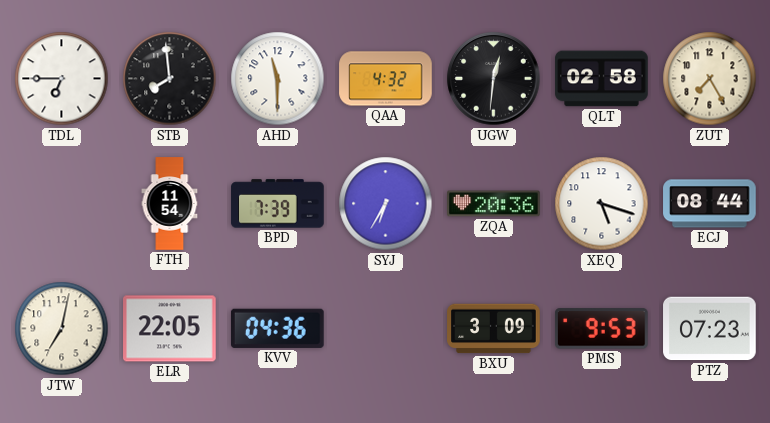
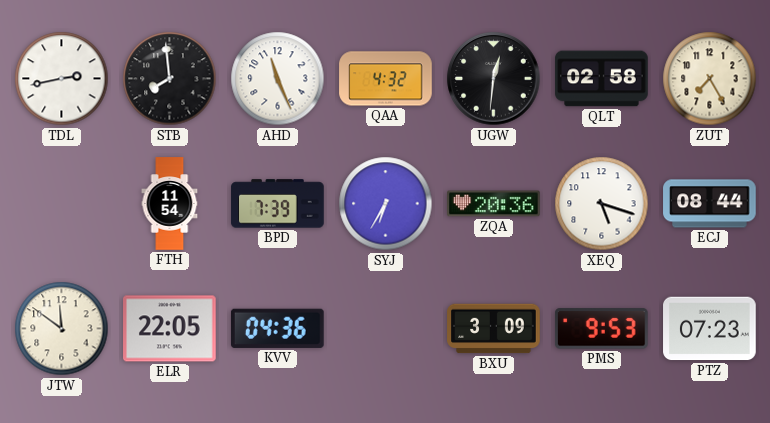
TDL: 6:45 -> 2:43 (62, 79)
AHD: 11:30 -> 11:26 (278, 79)
JTW: 7:02 -> 11:51 (62, 329)
